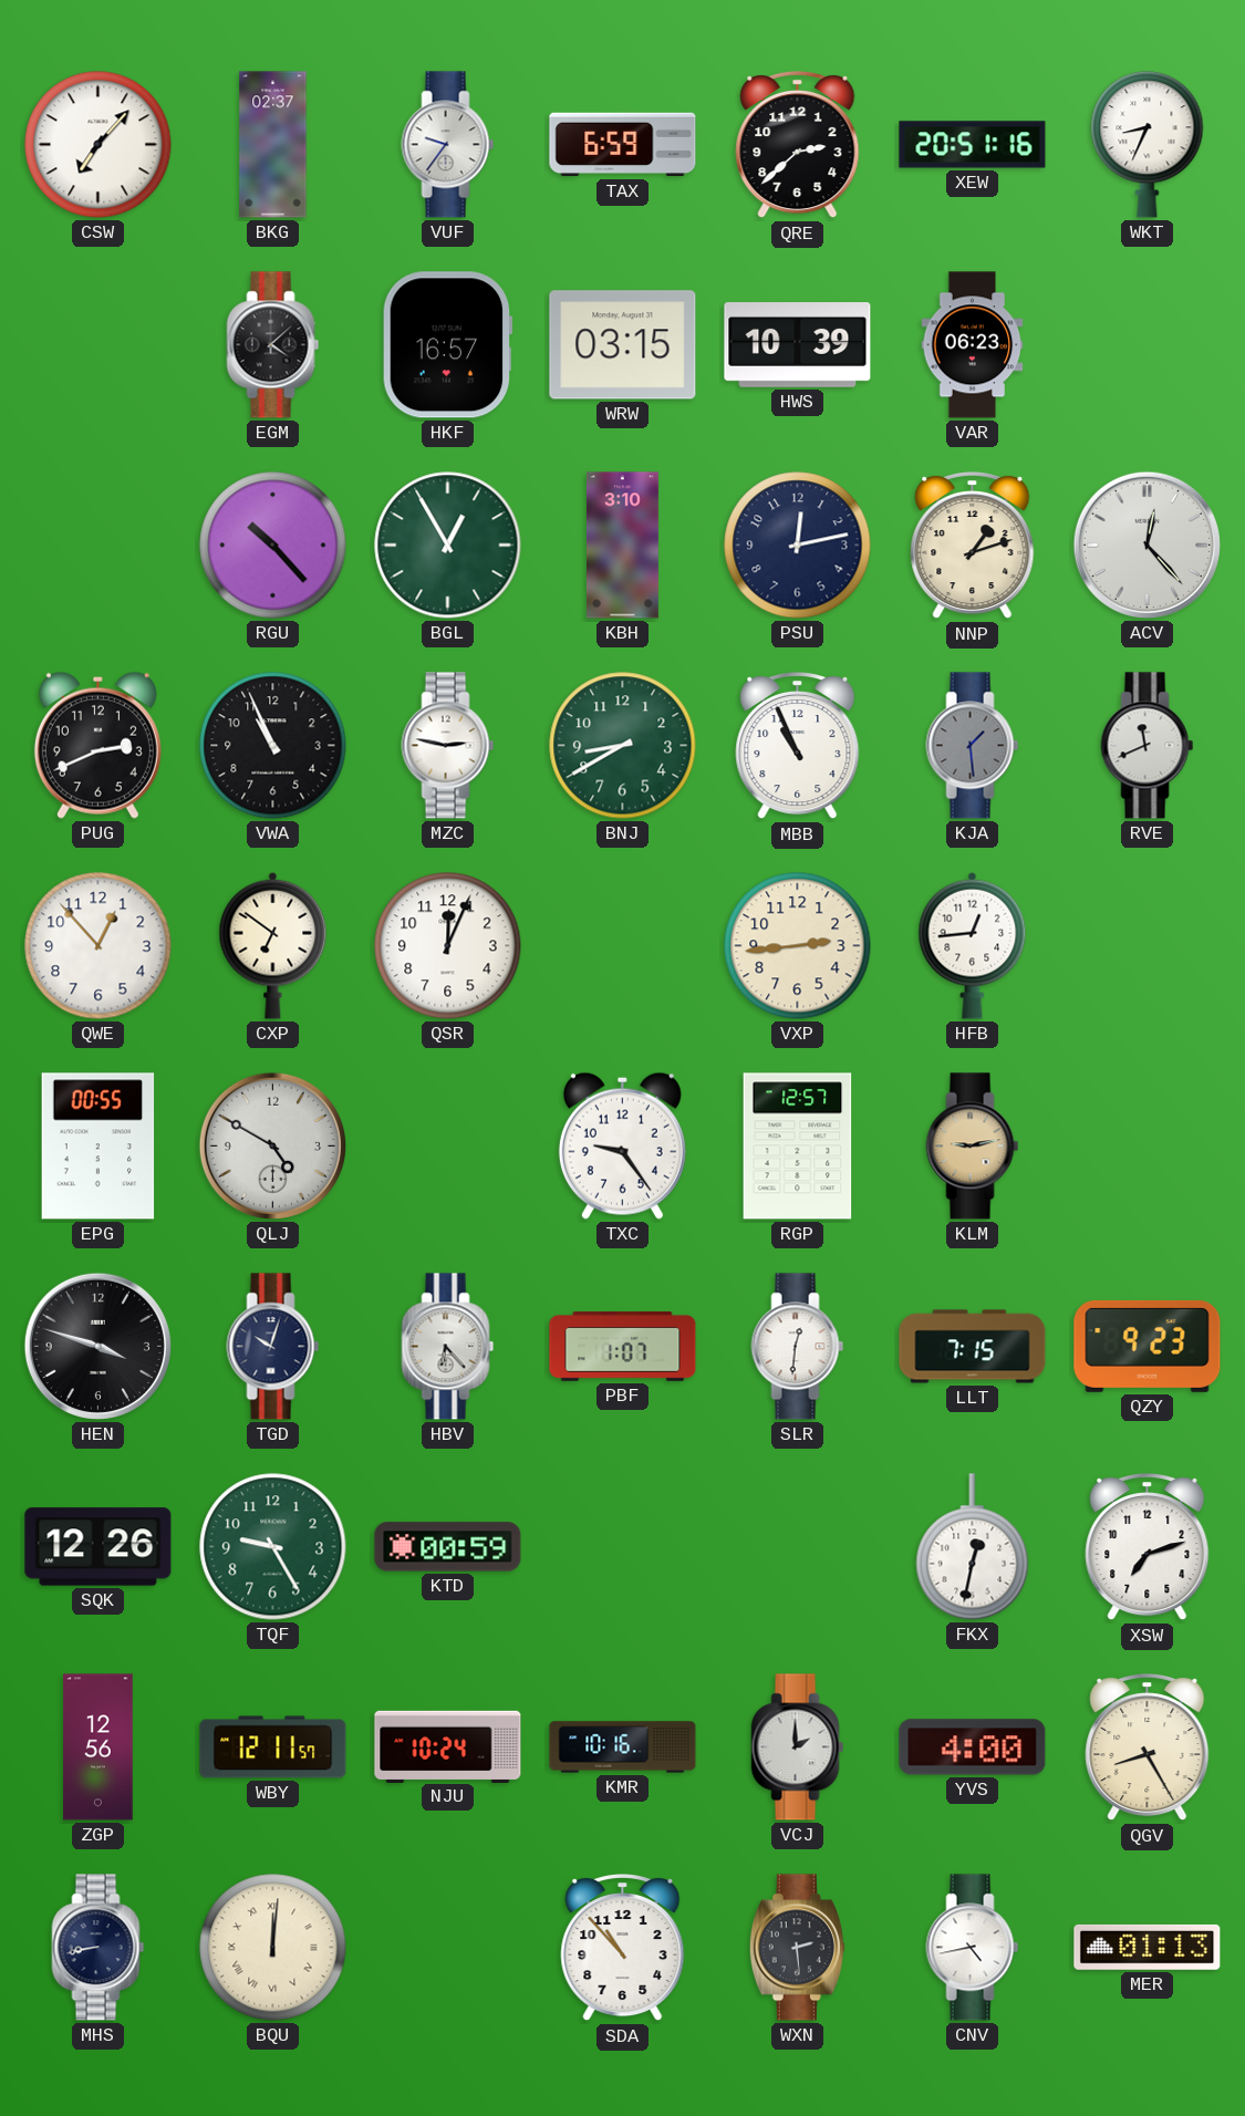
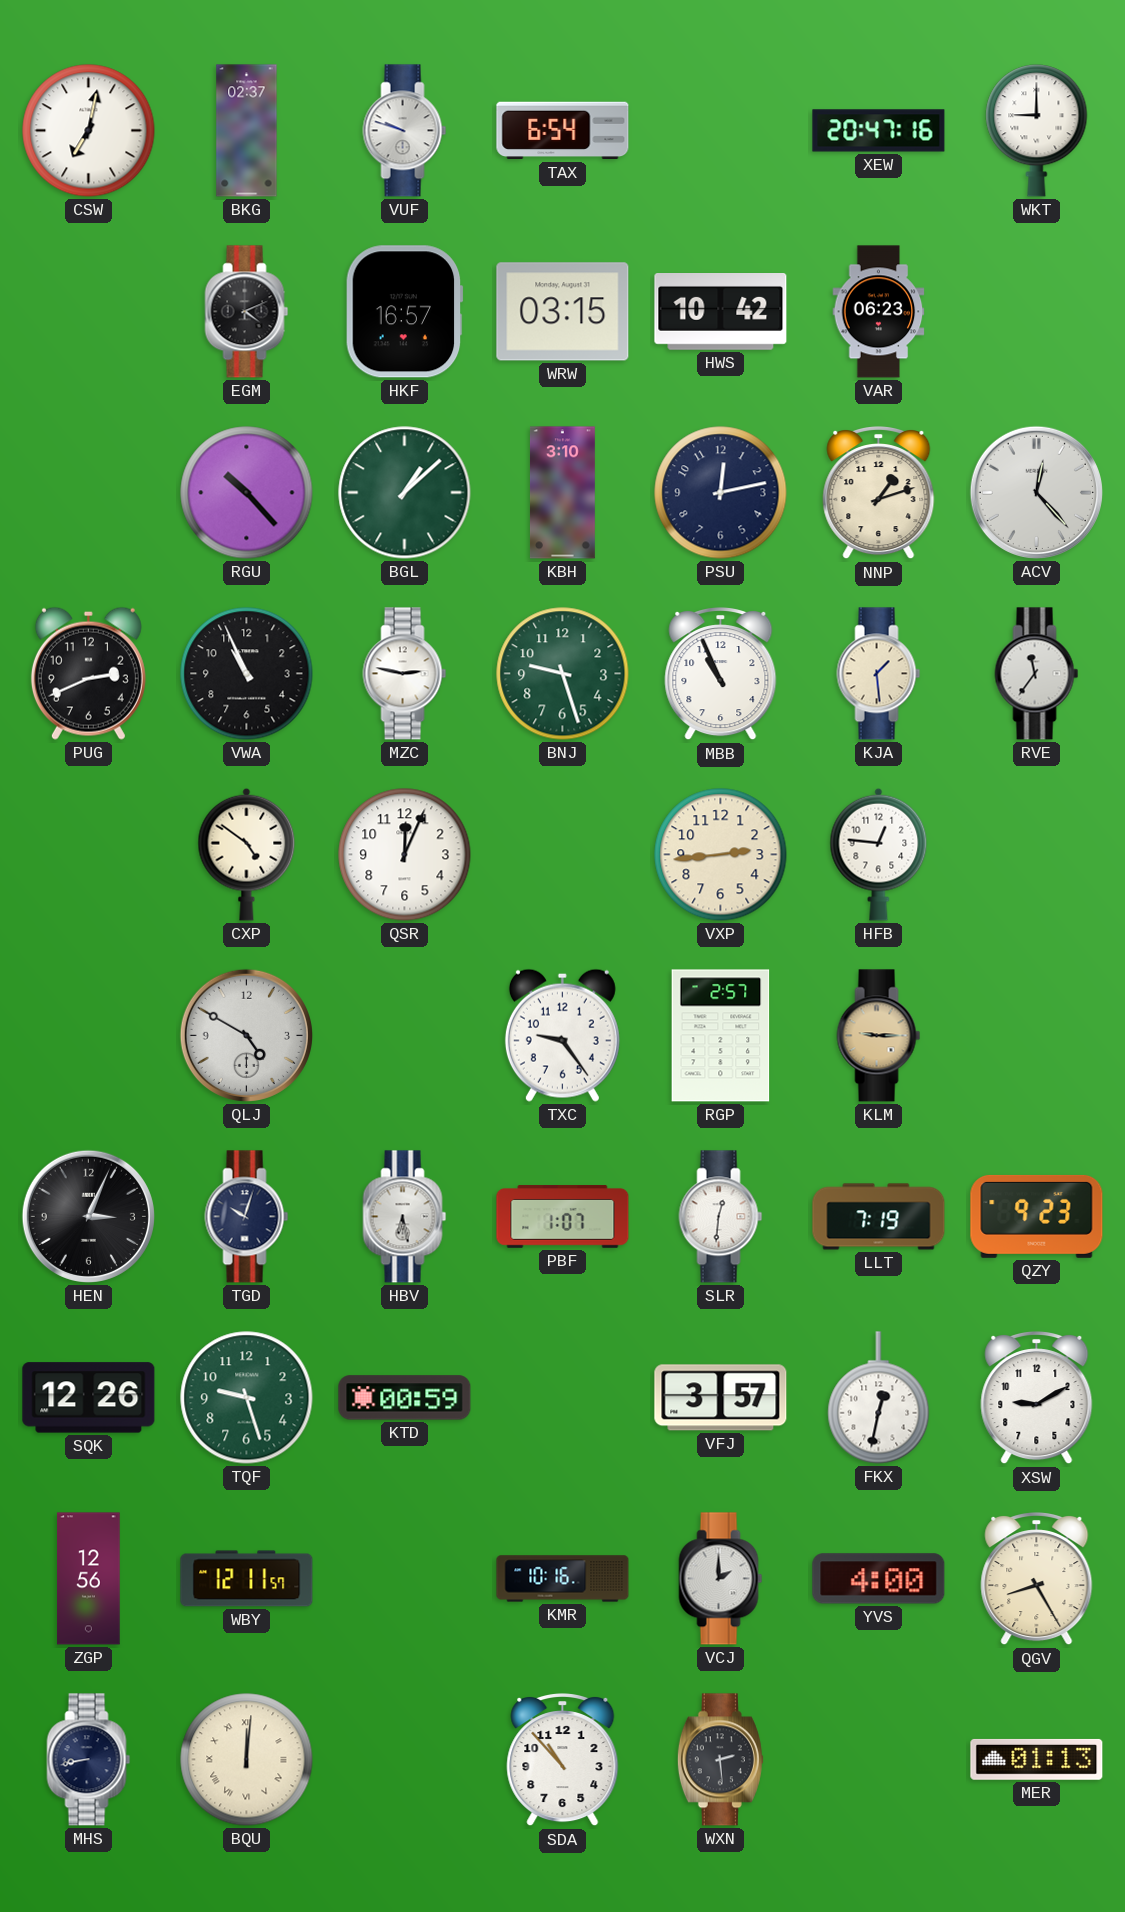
CSW: 7:07 -> 7:02 (89, 131)
VUF: 9:36 -> 9:48 (405, 131)
TAX: 6:59 -> 6:54 (563, 131)
QRE: 2:38 -> none (798, 146)
XEW: 20:51 -> 20:47 (879, 131)
WKT: 8:34 -> 9:00 (1037, 131)
EGM: 4:08 -> 4:11 (247, 312)
HWS: 10:39 -> 10:42 (721, 312)
BGL: 12:55 -> 1:08 (405, 493)
BNJ: 8:40 -> 9:27 (563, 674)
KJA dial: grey -> cream (879, 674)
RVE: 11:41 -> 11:36 (1037, 674)
QWE: 12:53 -> none (98, 946)
CXP: 6:51 -> 4:51 (247, 854)
HFB: 12:44 -> 12:46 (879, 854)
EPG: 00:55 -> none (98, 1147)
RGP: 12:57 -> 2:57 (721, 1036)
KLM: 9:13 -> 9:15 (879, 1036)
HEN: 3:48 -> 3:04 (88, 1216)
HBV: 6:23 -> 6:28 (405, 1217)
LLT: 7:15 -> 7:19 (879, 1217)
TQF: 9:25 -> 9:27 (247, 1398)
VFJ: none -> 3:57 (721, 1398)
XSW: 7:12 -> 9:10 (1037, 1399)
NJU: 10:24 -> none (448, 1746)
CNV: 4:43 -> none (973, 1948)
